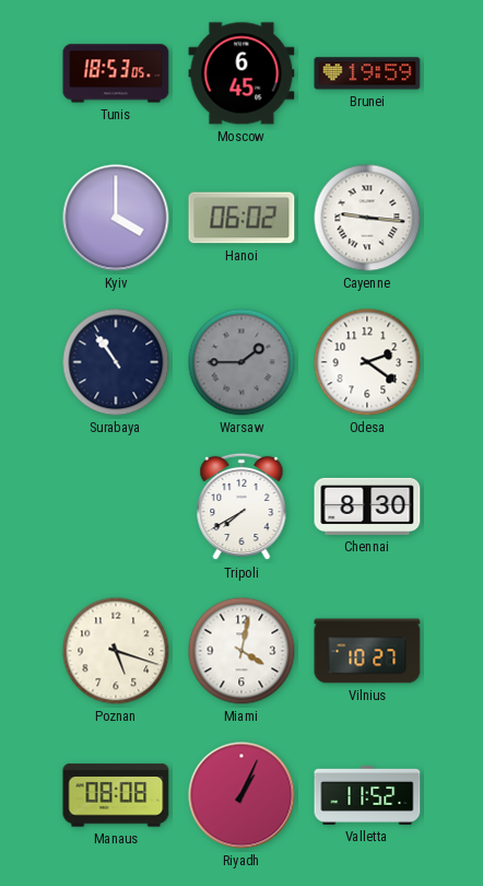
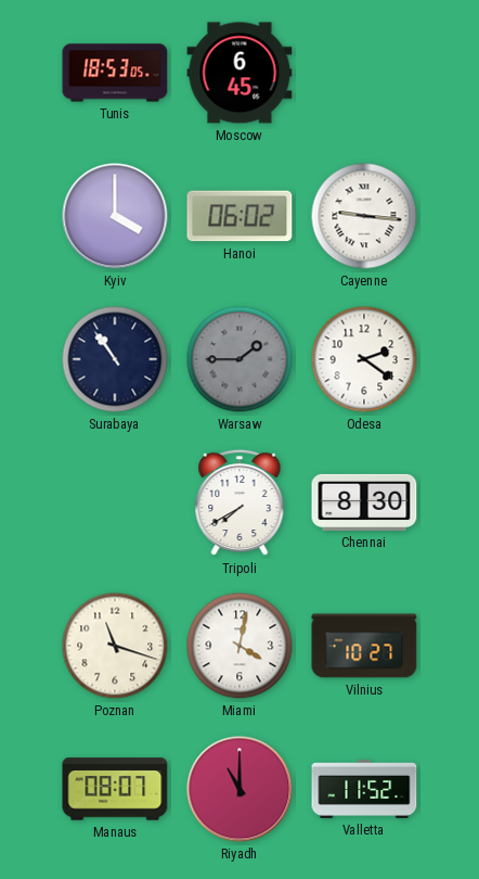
Brunei: 19:59 -> none (367, 73)
Poznan: 5:18 -> 11:18 (115, 646)
Manaus: 08:08 -> 08:07 (115, 789)
Riyadh: 1:04 -> 11:00 (239, 789)
